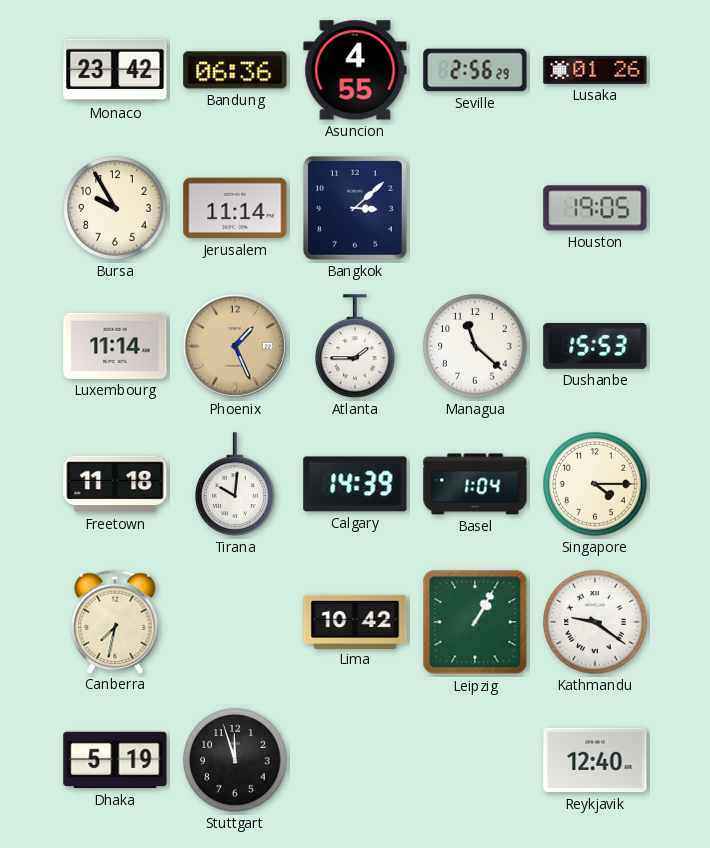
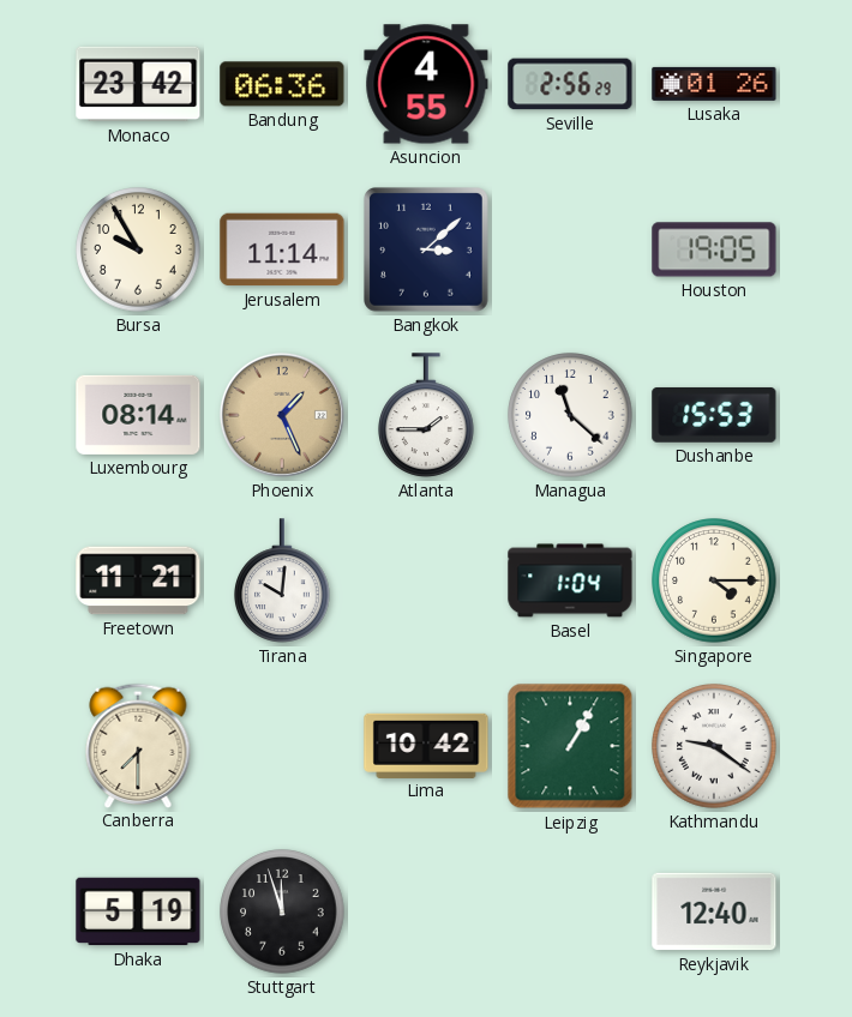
Luxembourg: 11:14 -> 08:14 (138, 415)
Freetown: 11:18 -> 11:21 (138, 580)
Calgary: 14:39 -> none (355, 484)
Canberra: 7:32 -> 7:30 (138, 745)
